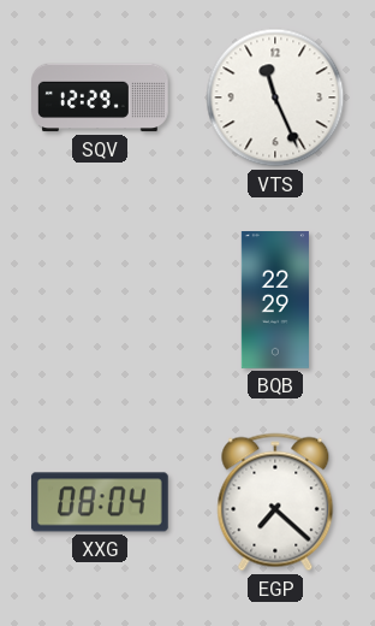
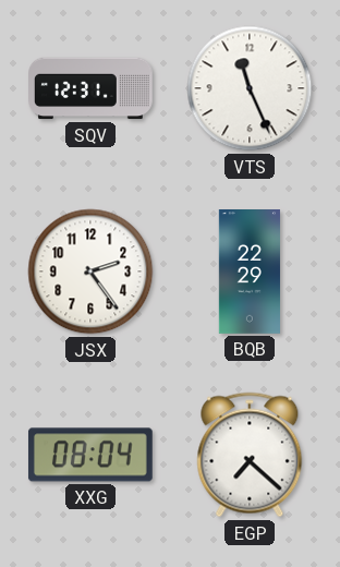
SQV: 12:29 -> 12:31 (92, 88)
JSX: none -> 2:24 (90, 272)
